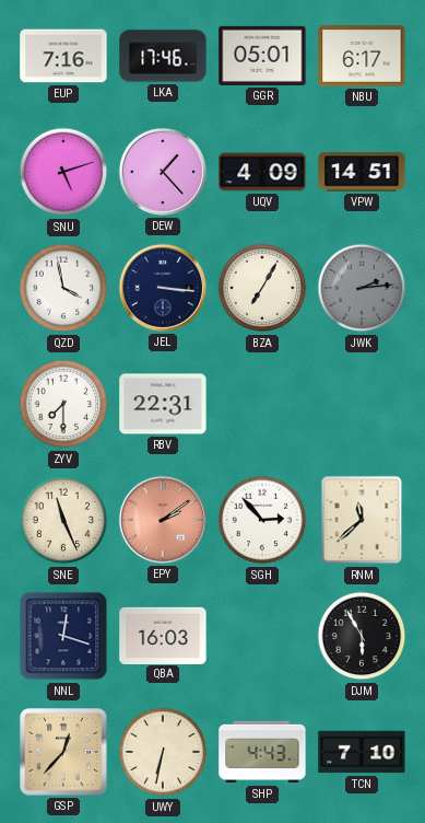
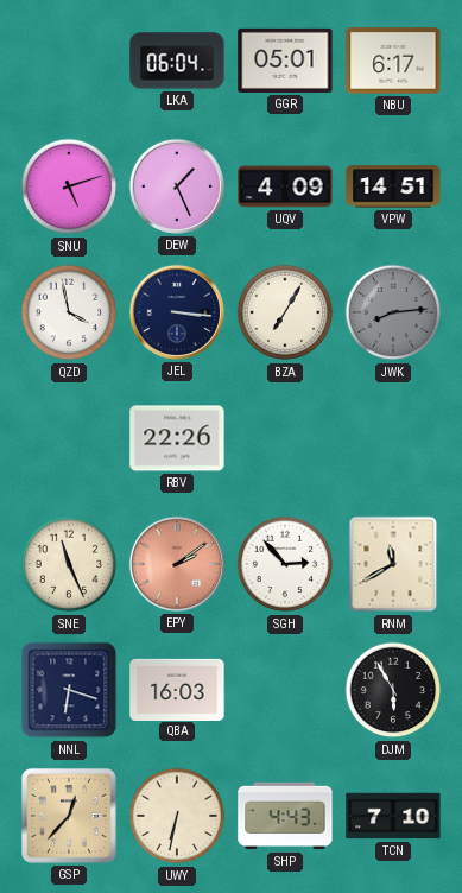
EUP: 7:16 -> none (63, 56)
LKA: 17:46 -> 06:04 (177, 61)
DEW: 1:23 -> 1:26 (177, 186)
JWK: 2:14 -> 8:14 (393, 312)
ZYV: 7:30 -> none (63, 404)
RBV: 22:31 -> 22:26 (177, 438)
RNM: 11:38 -> 11:40 (393, 564)
NNL: 12:18 -> 6:18 (69, 690)
